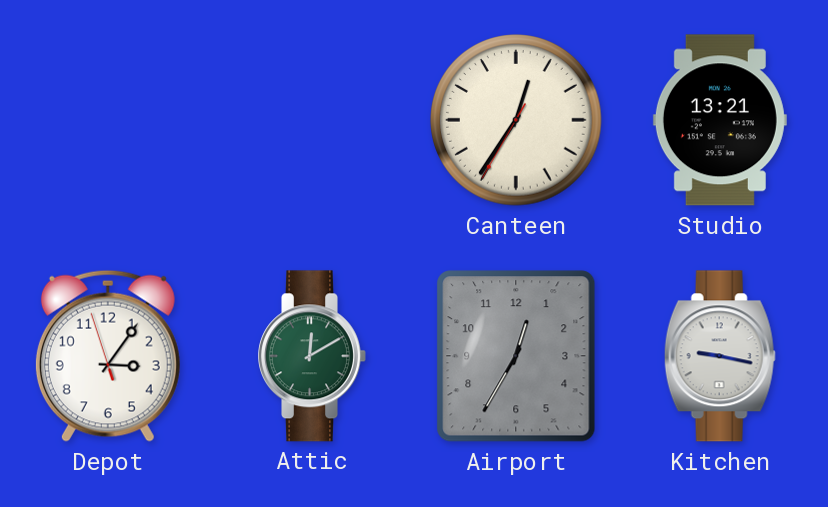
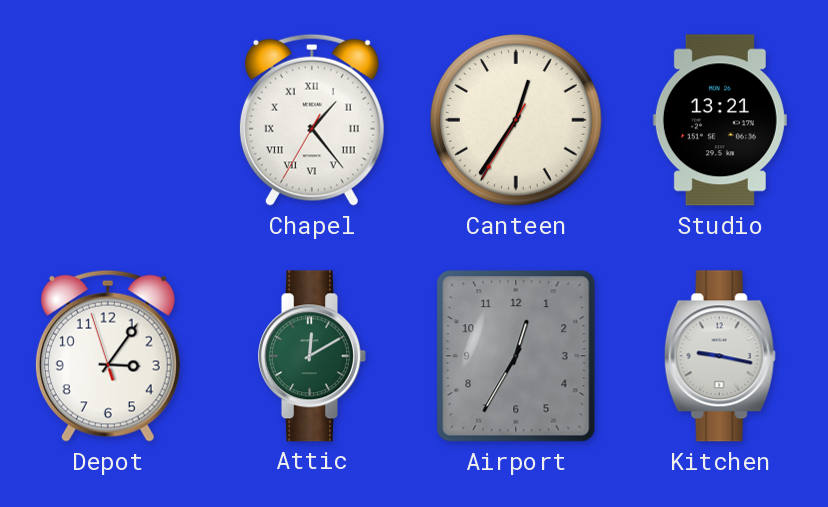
Chapel: none -> 1:23 (312, 120)
